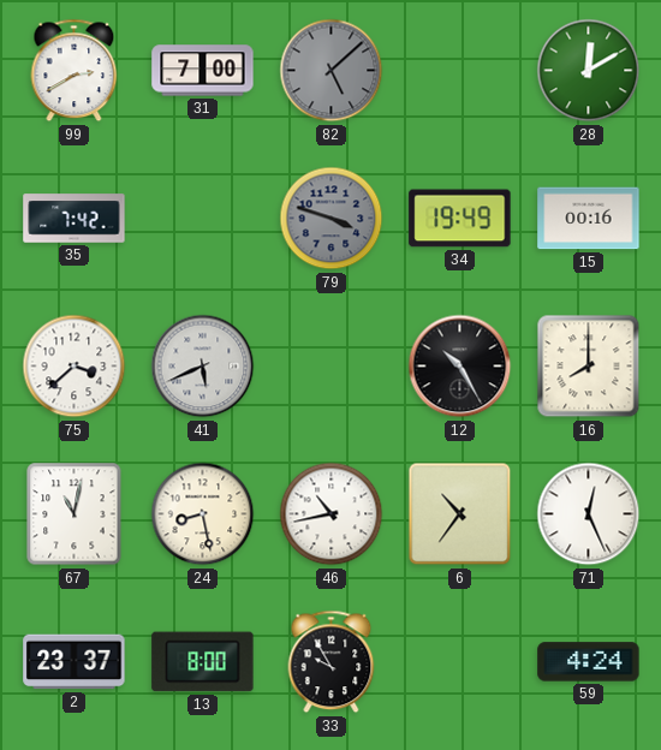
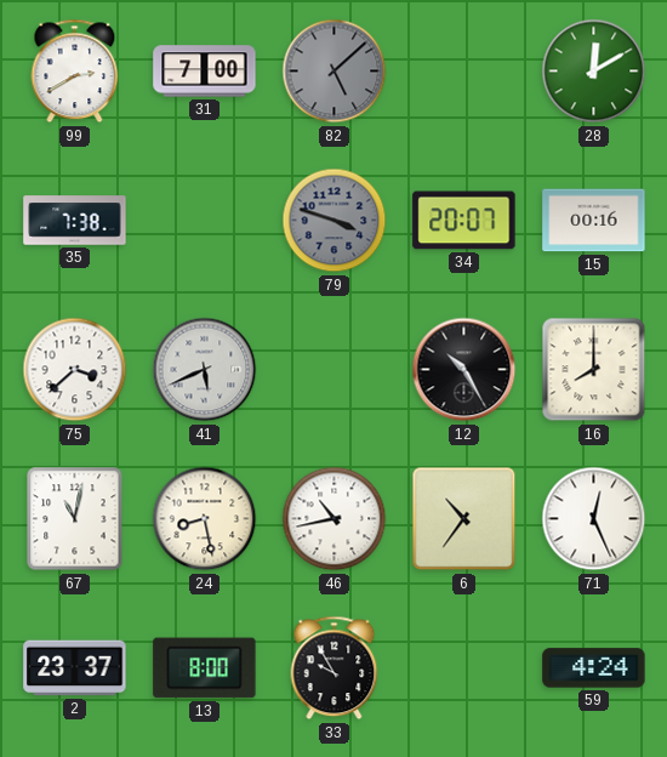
35: 7:42 -> 7:38 (75, 221)
34: 19:49 -> 20:07 (464, 221)
